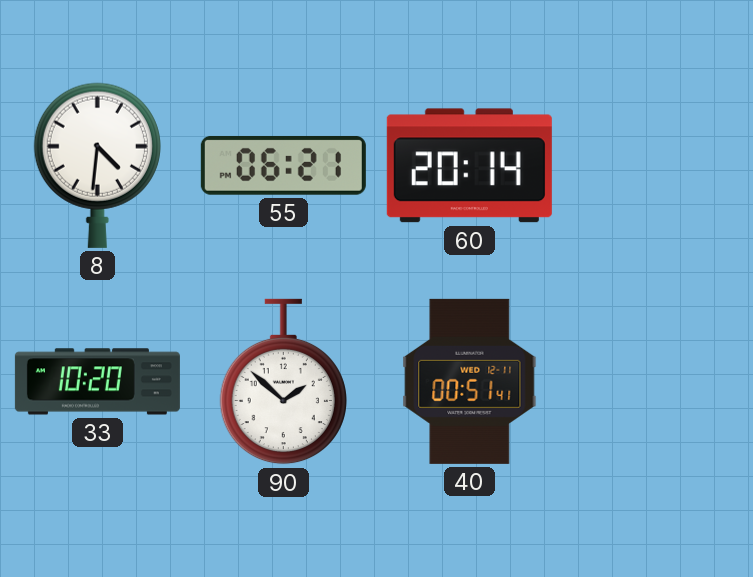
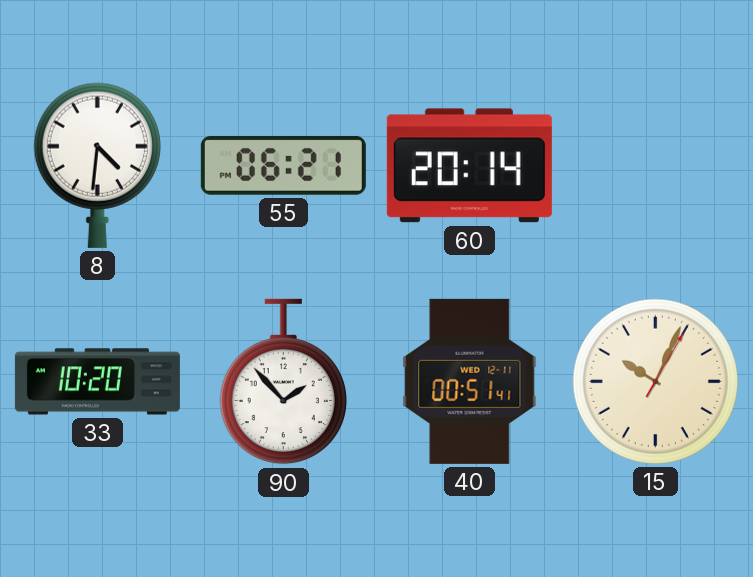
90: 1:52 -> 1:53 (283, 382)
15: none -> 10:04 (655, 381)
